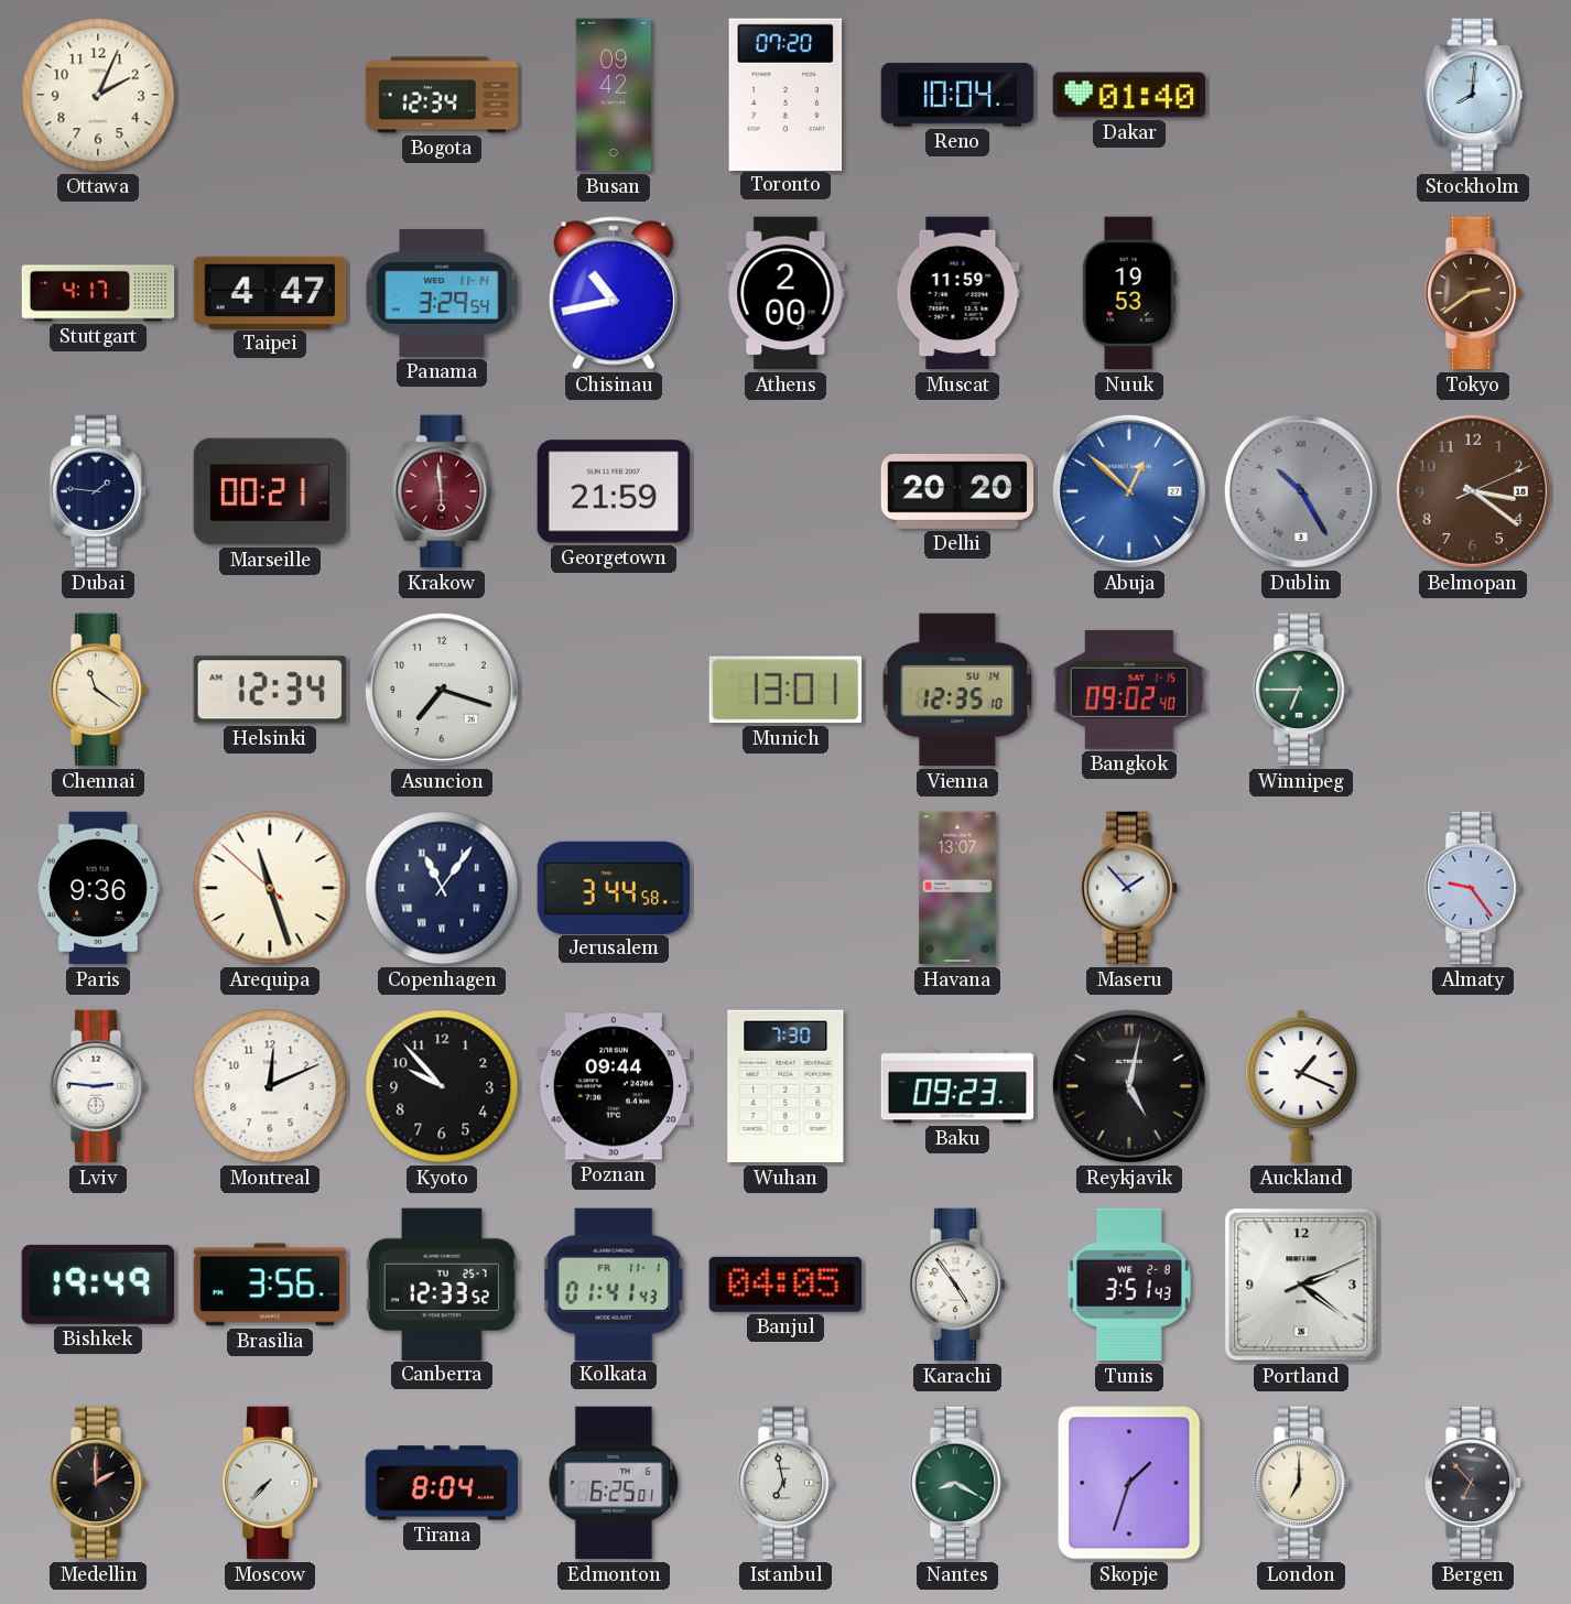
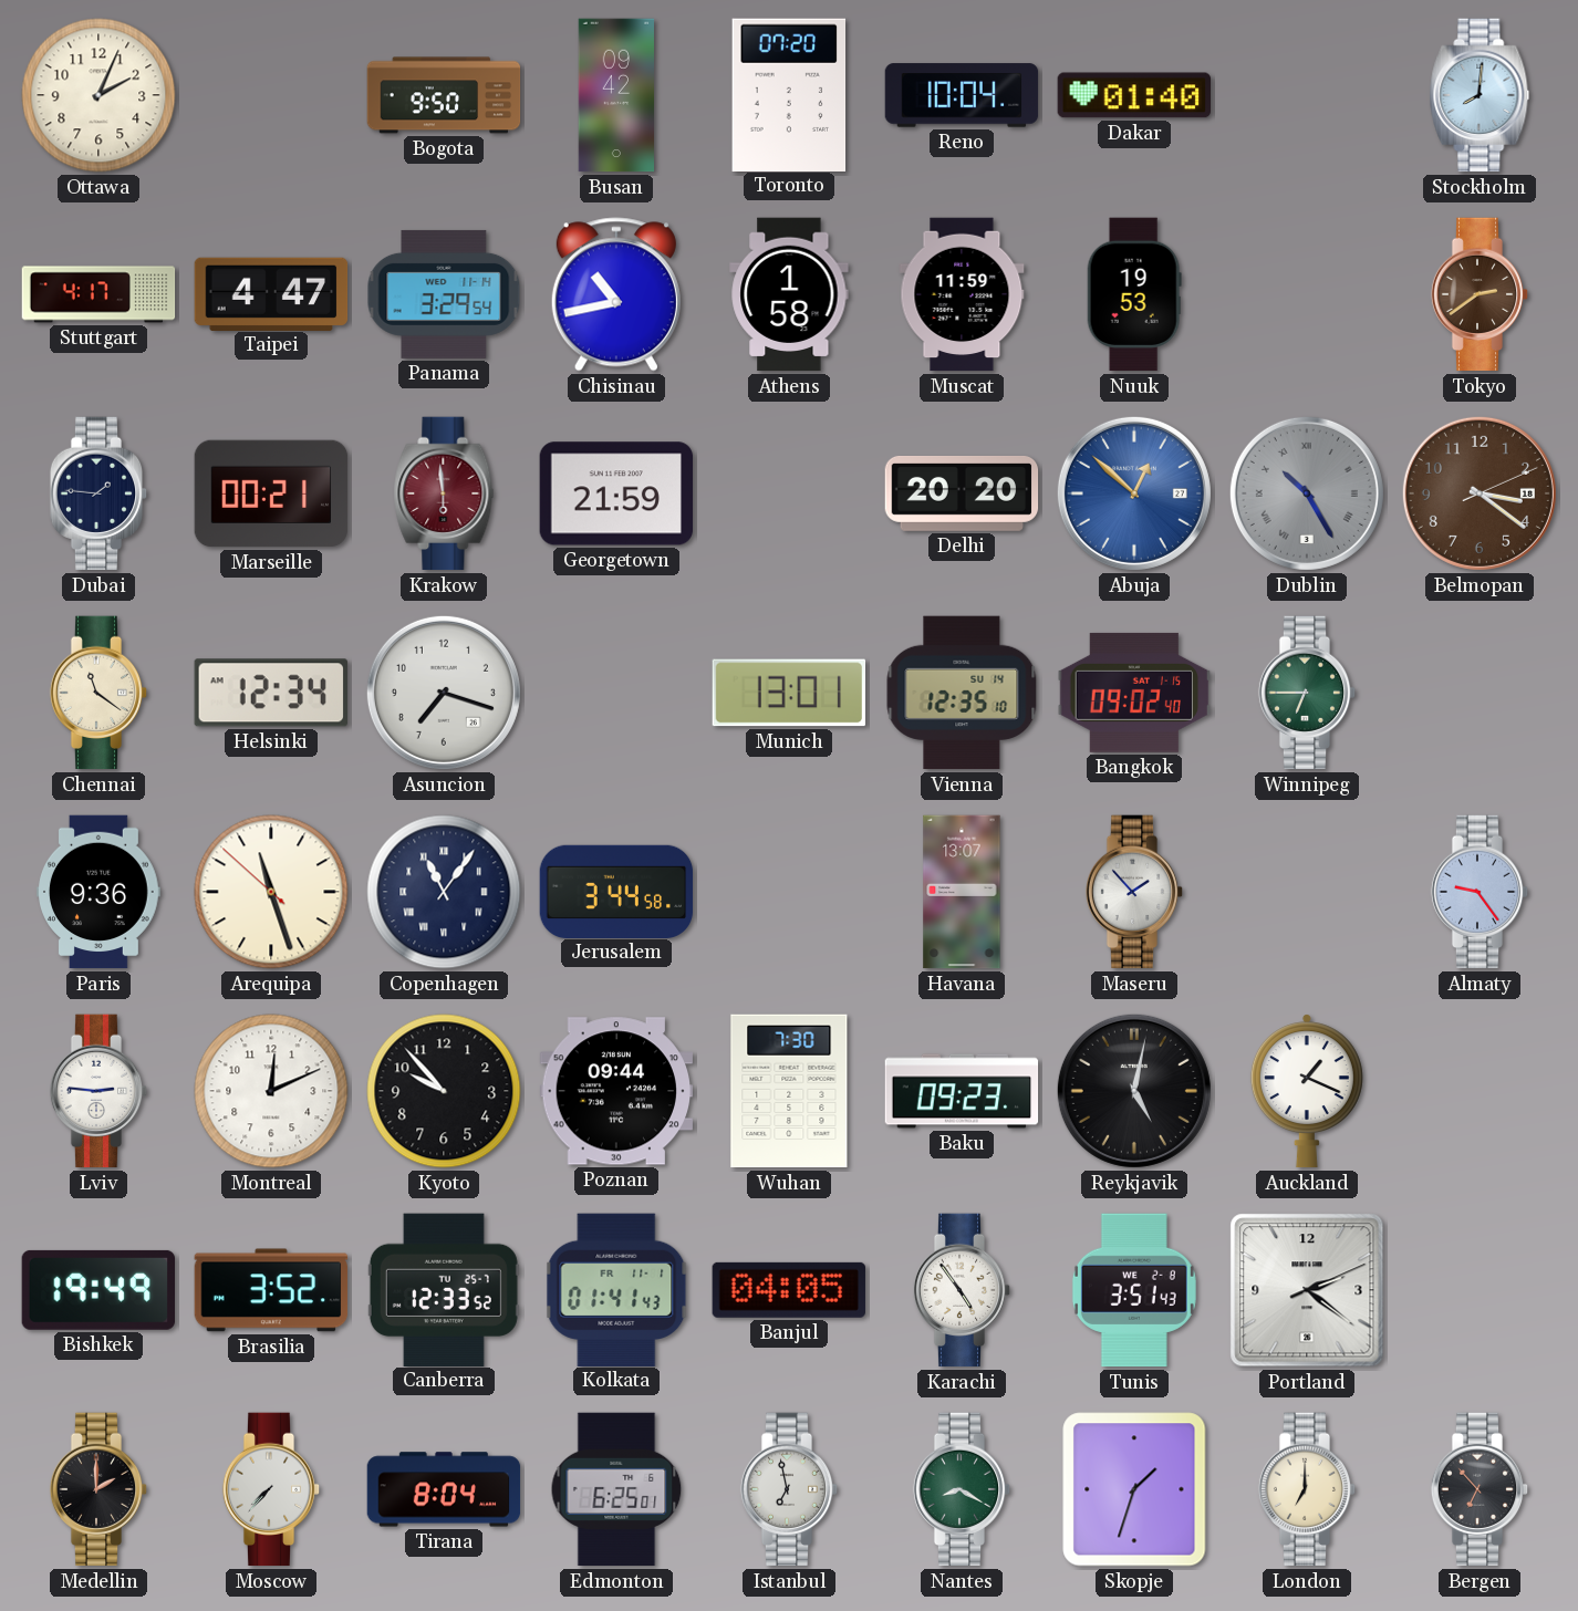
Bogota: 12:34 -> 9:50 (444, 95)
Athens: 2:00 -> 1:58 (789, 294)
Brasilia: 3:56 -> 3:52 (271, 1290)
